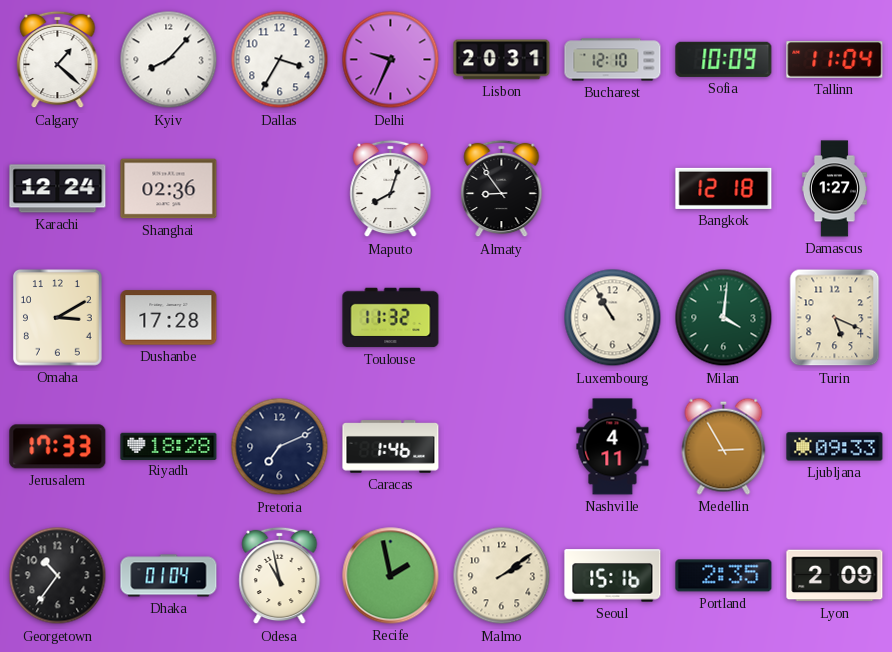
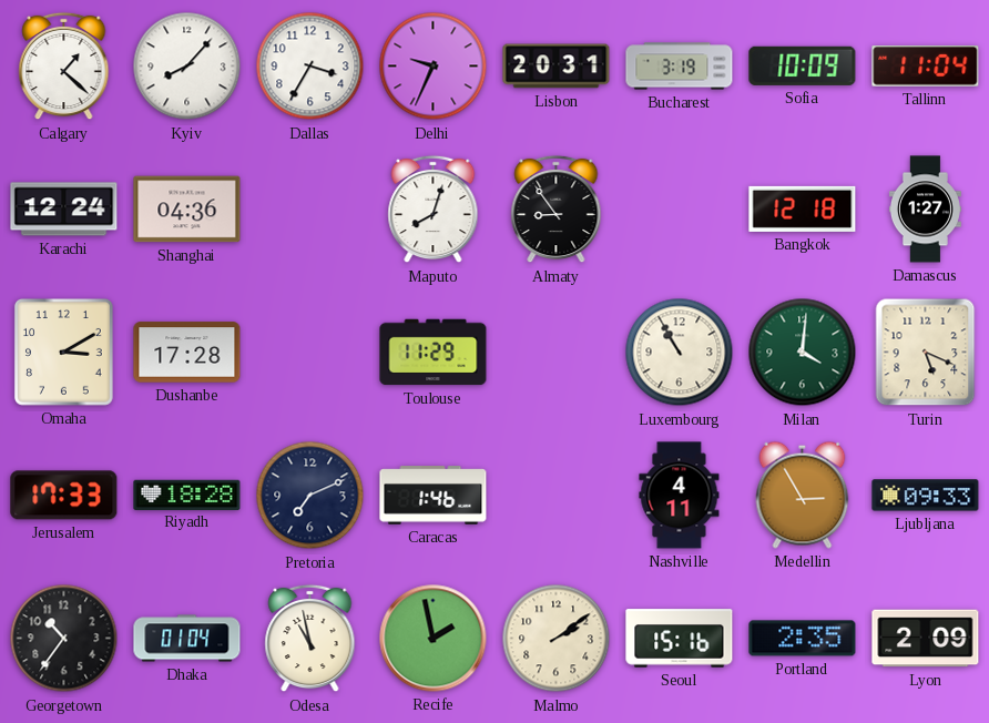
Bucharest: 12:10 -> 3:19 (680, 67)
Shanghai: 02:36 -> 04:36 (187, 210)
Toulouse: 11:32 -> 11:29 (434, 353)
